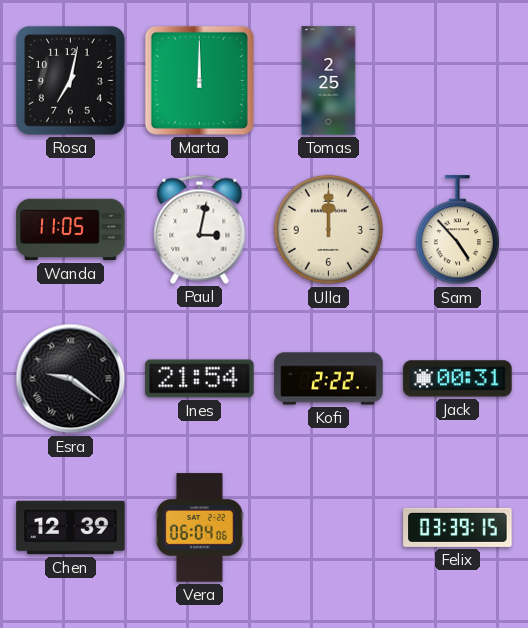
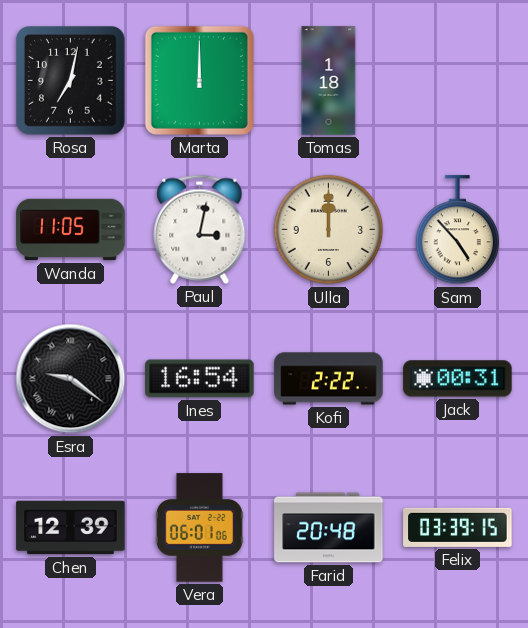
Tomas: 2:25 -> 1:18 (329, 81)
Ines: 21:54 -> 16:54 (200, 379)
Vera: 06:04 -> 06:01 (199, 528)
Farid: none -> 20:48 (329, 528)
